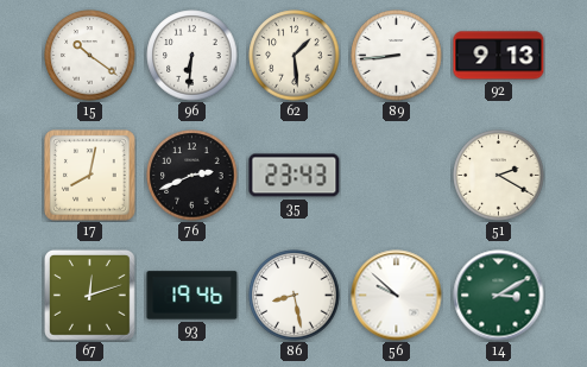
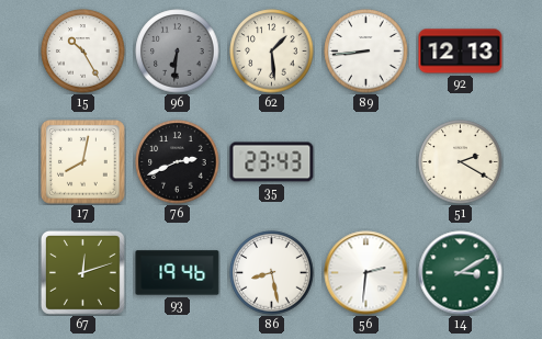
15: 10:21 -> 10:25 (83, 52)
96 dial: white -> grey (178, 52)
92: 9:13 -> 12:13 (461, 52)
56: 9:52 -> 2:31 (366, 273)
